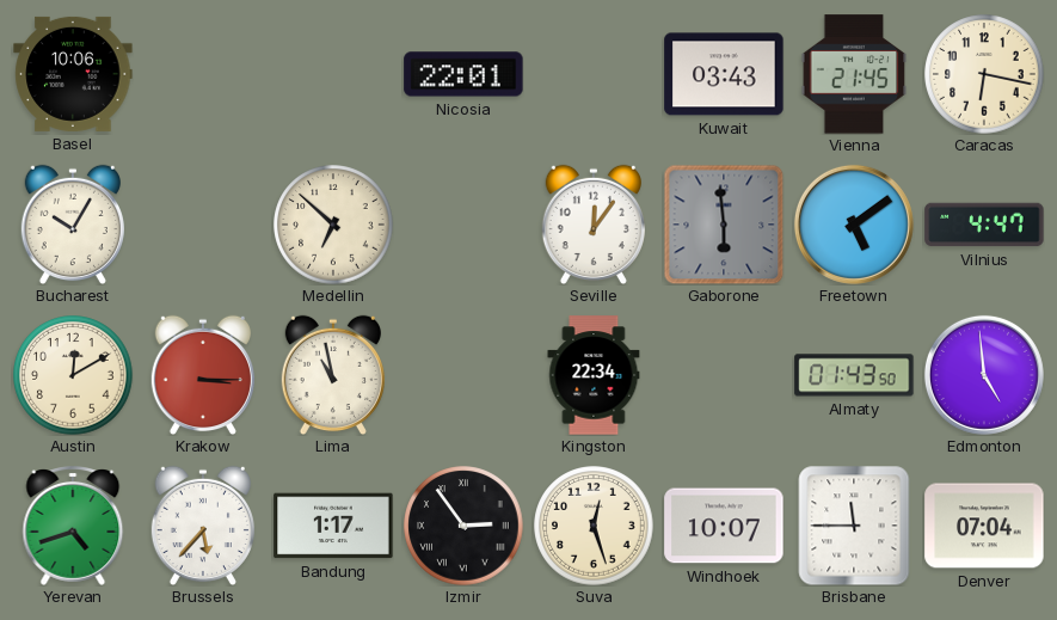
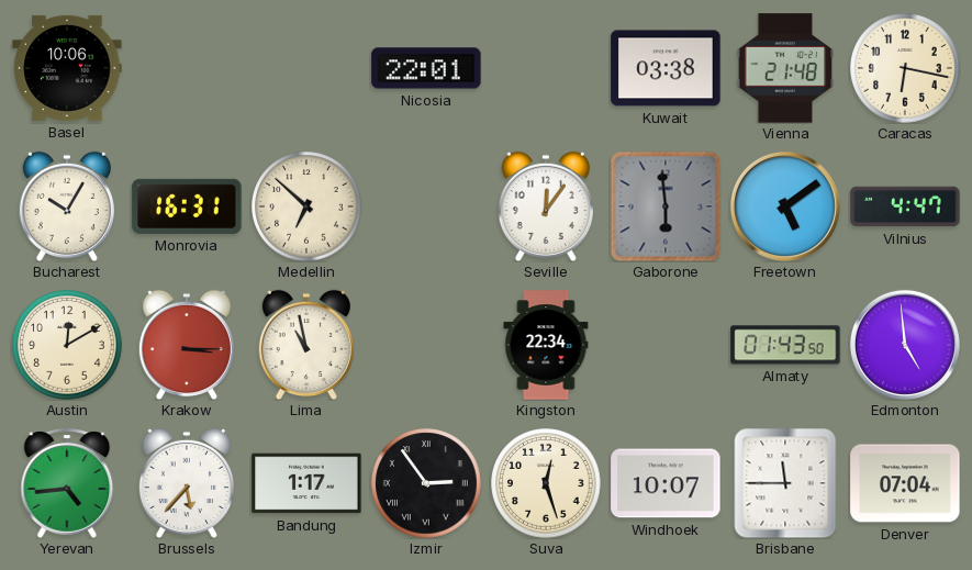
Kuwait: 03:43 -> 03:38 (666, 68)
Vienna: 21:45 -> 21:48 (785, 68)
Monrovia: none -> 16:31 (187, 206)
Yerevan: 4:42 -> 4:44 (67, 484)
